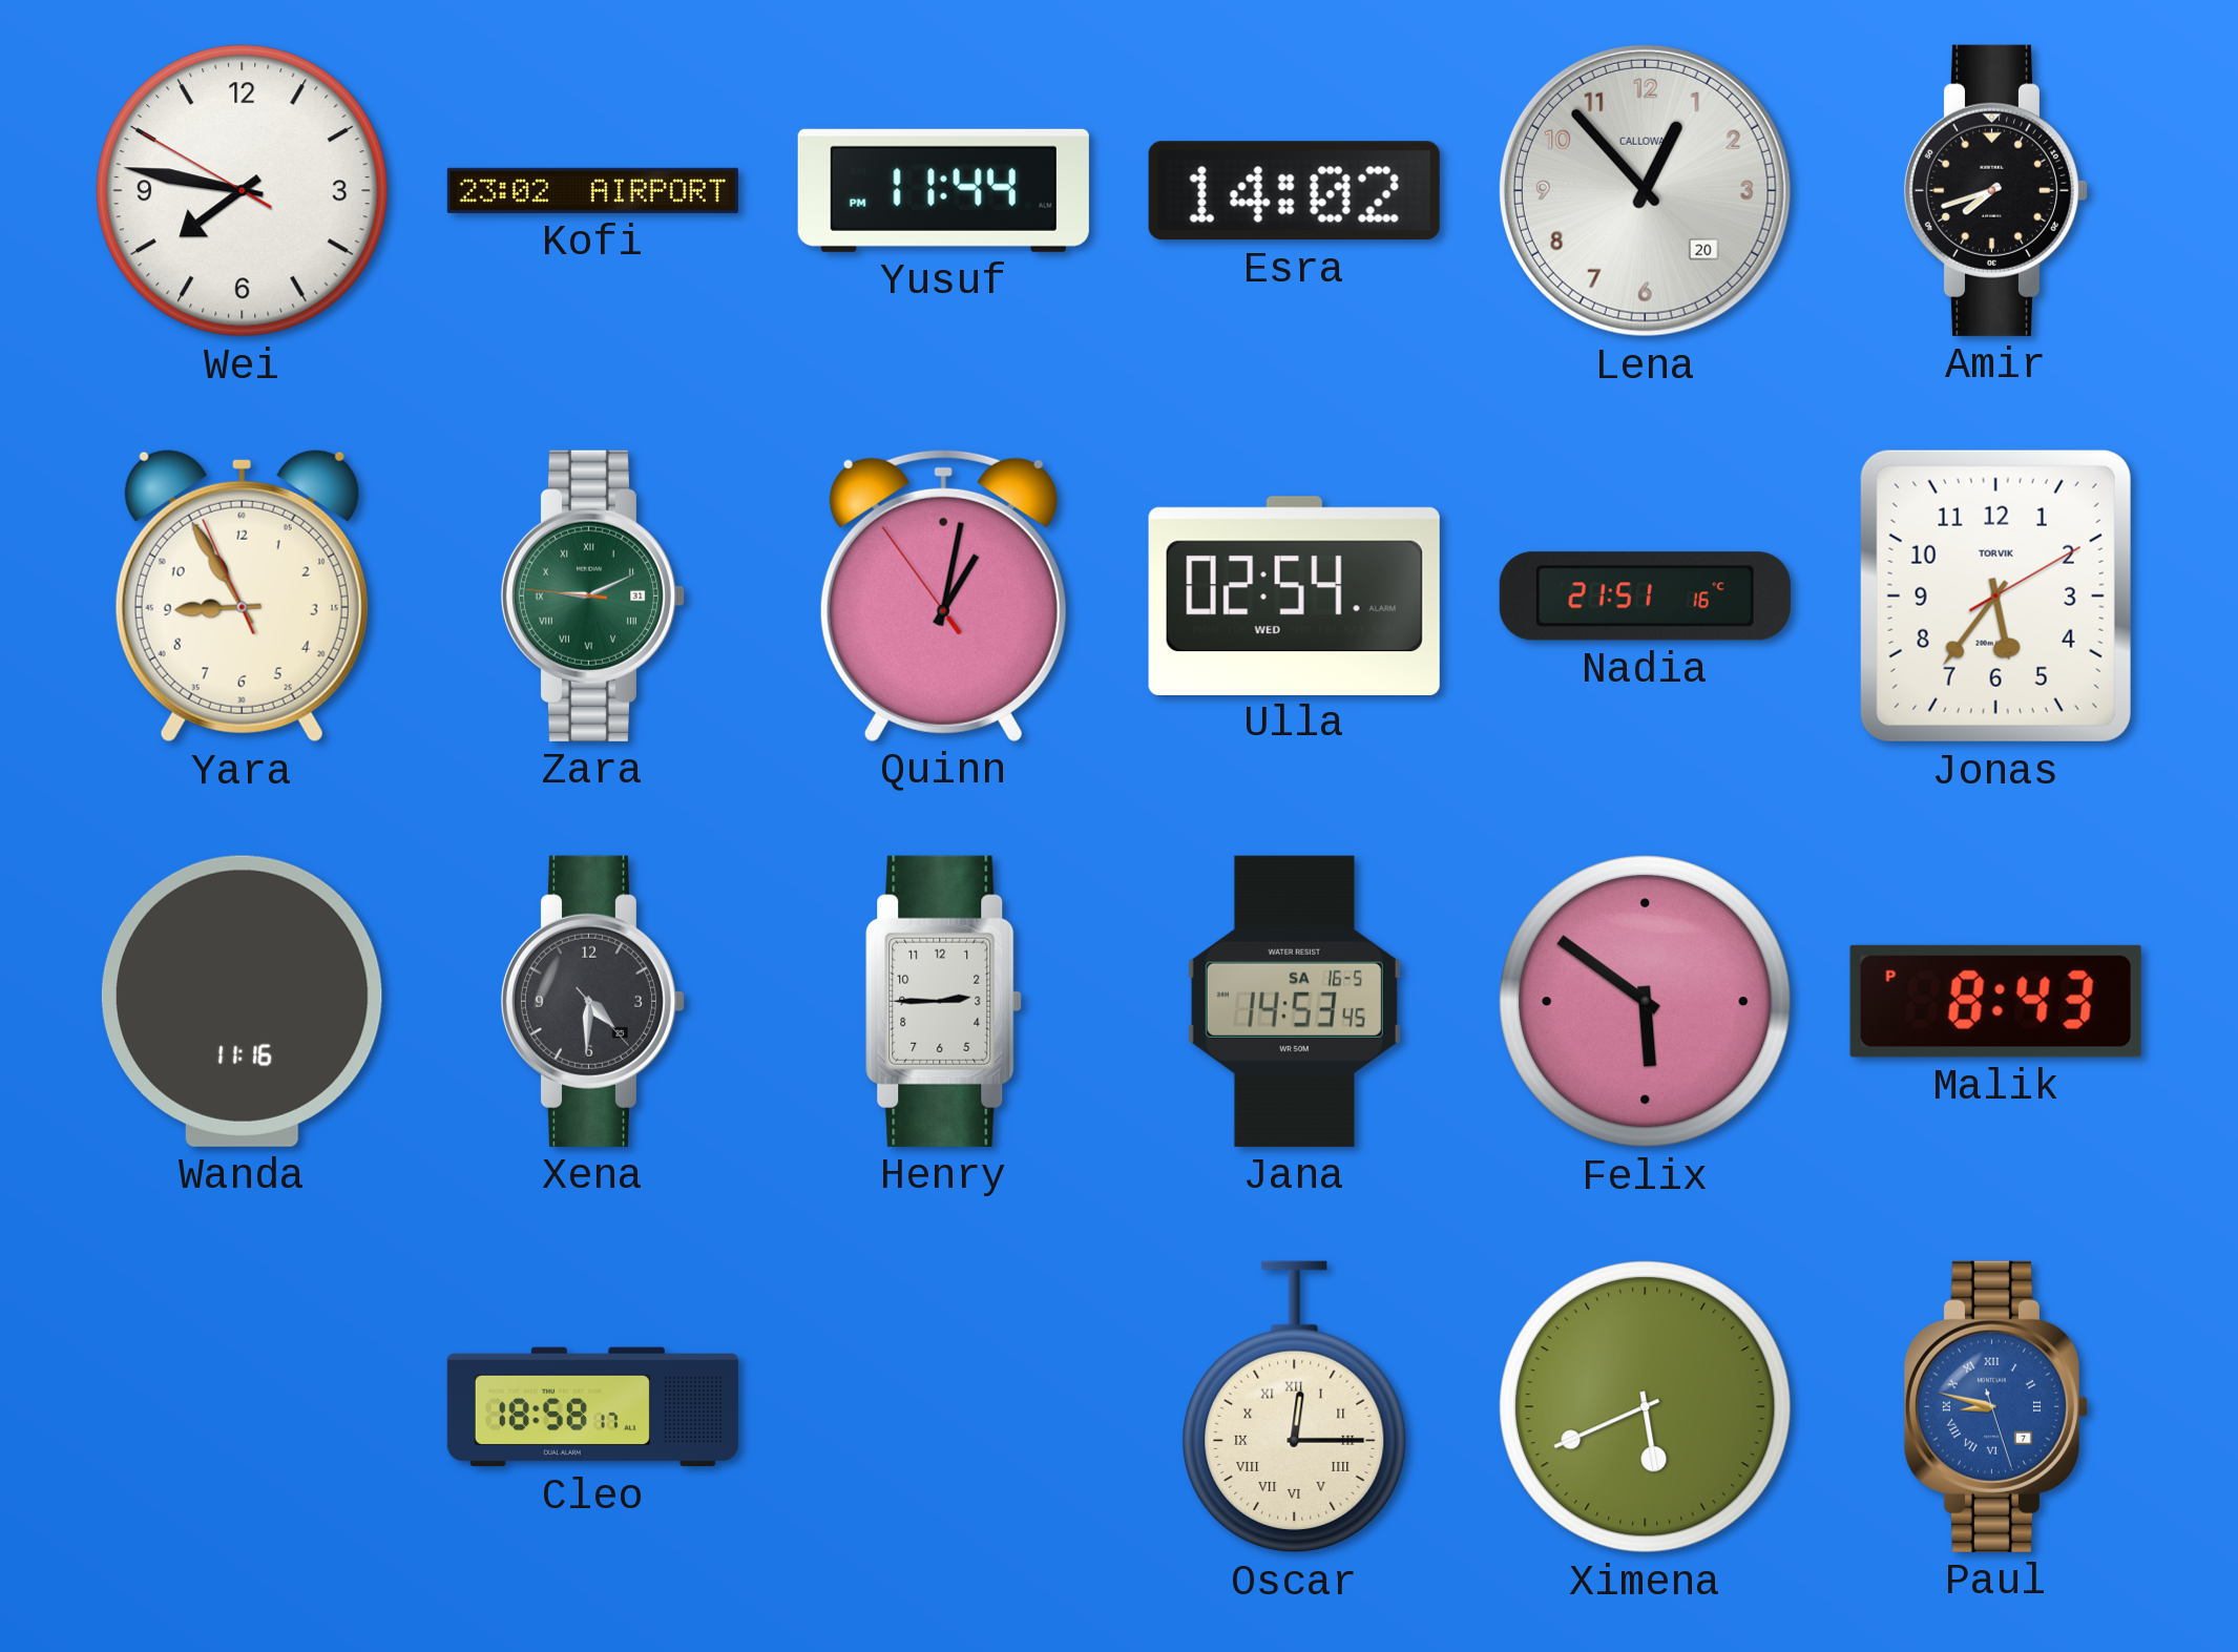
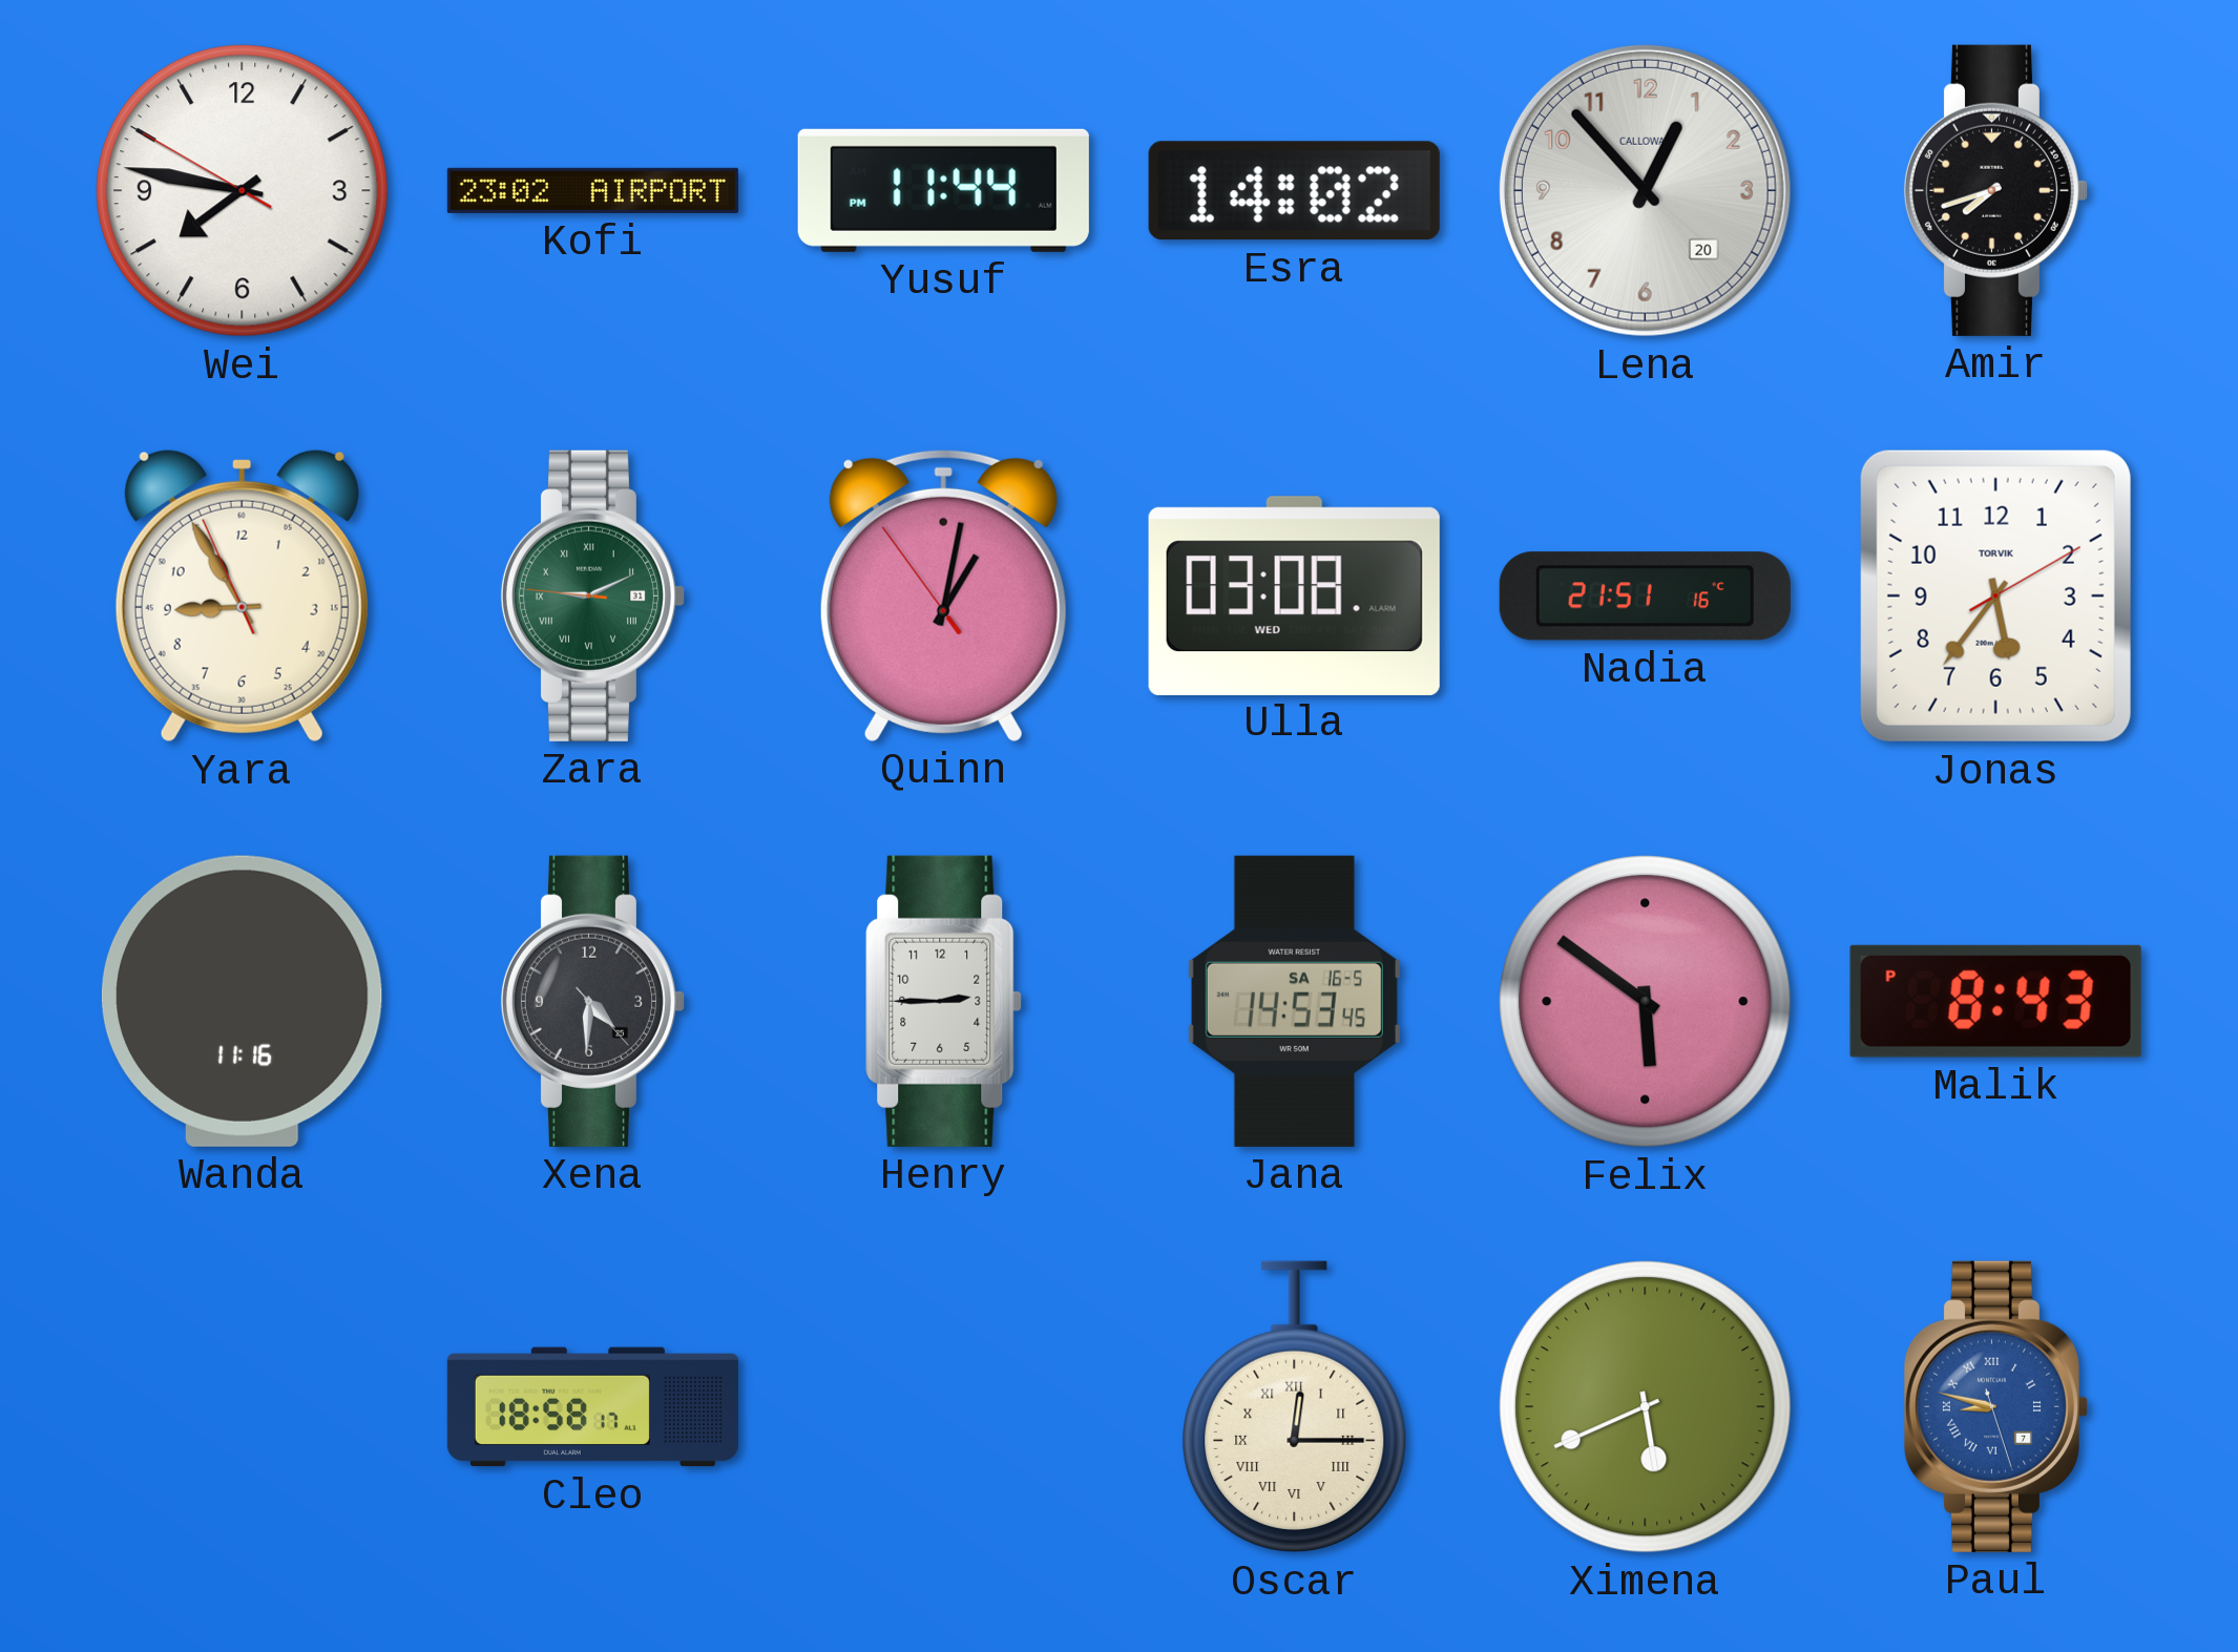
Ulla: 02:54 -> 03:08 (1294, 595)
